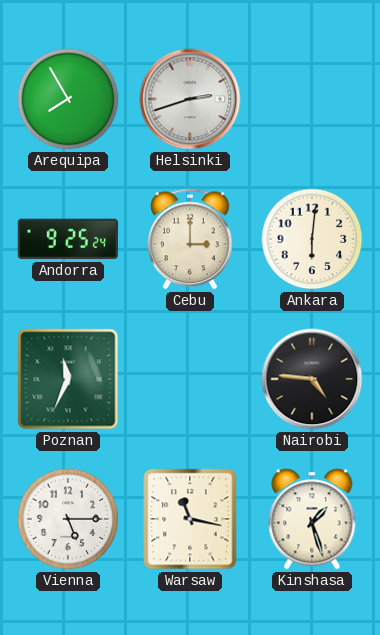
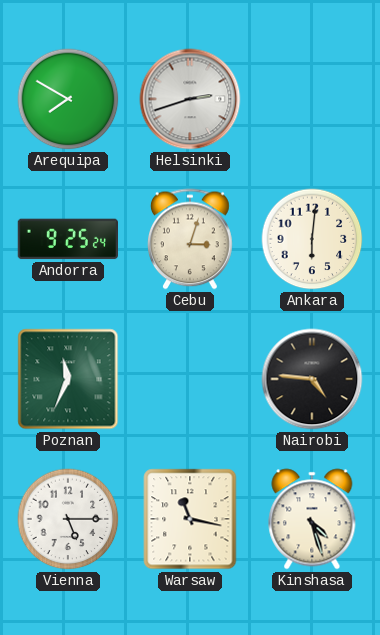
Arequipa: 7:55 -> 7:50 (68, 99)
Cebu: 3:00 -> 3:03 (191, 239)
Kinshasa: 1:27 -> 4:27 (312, 519)
